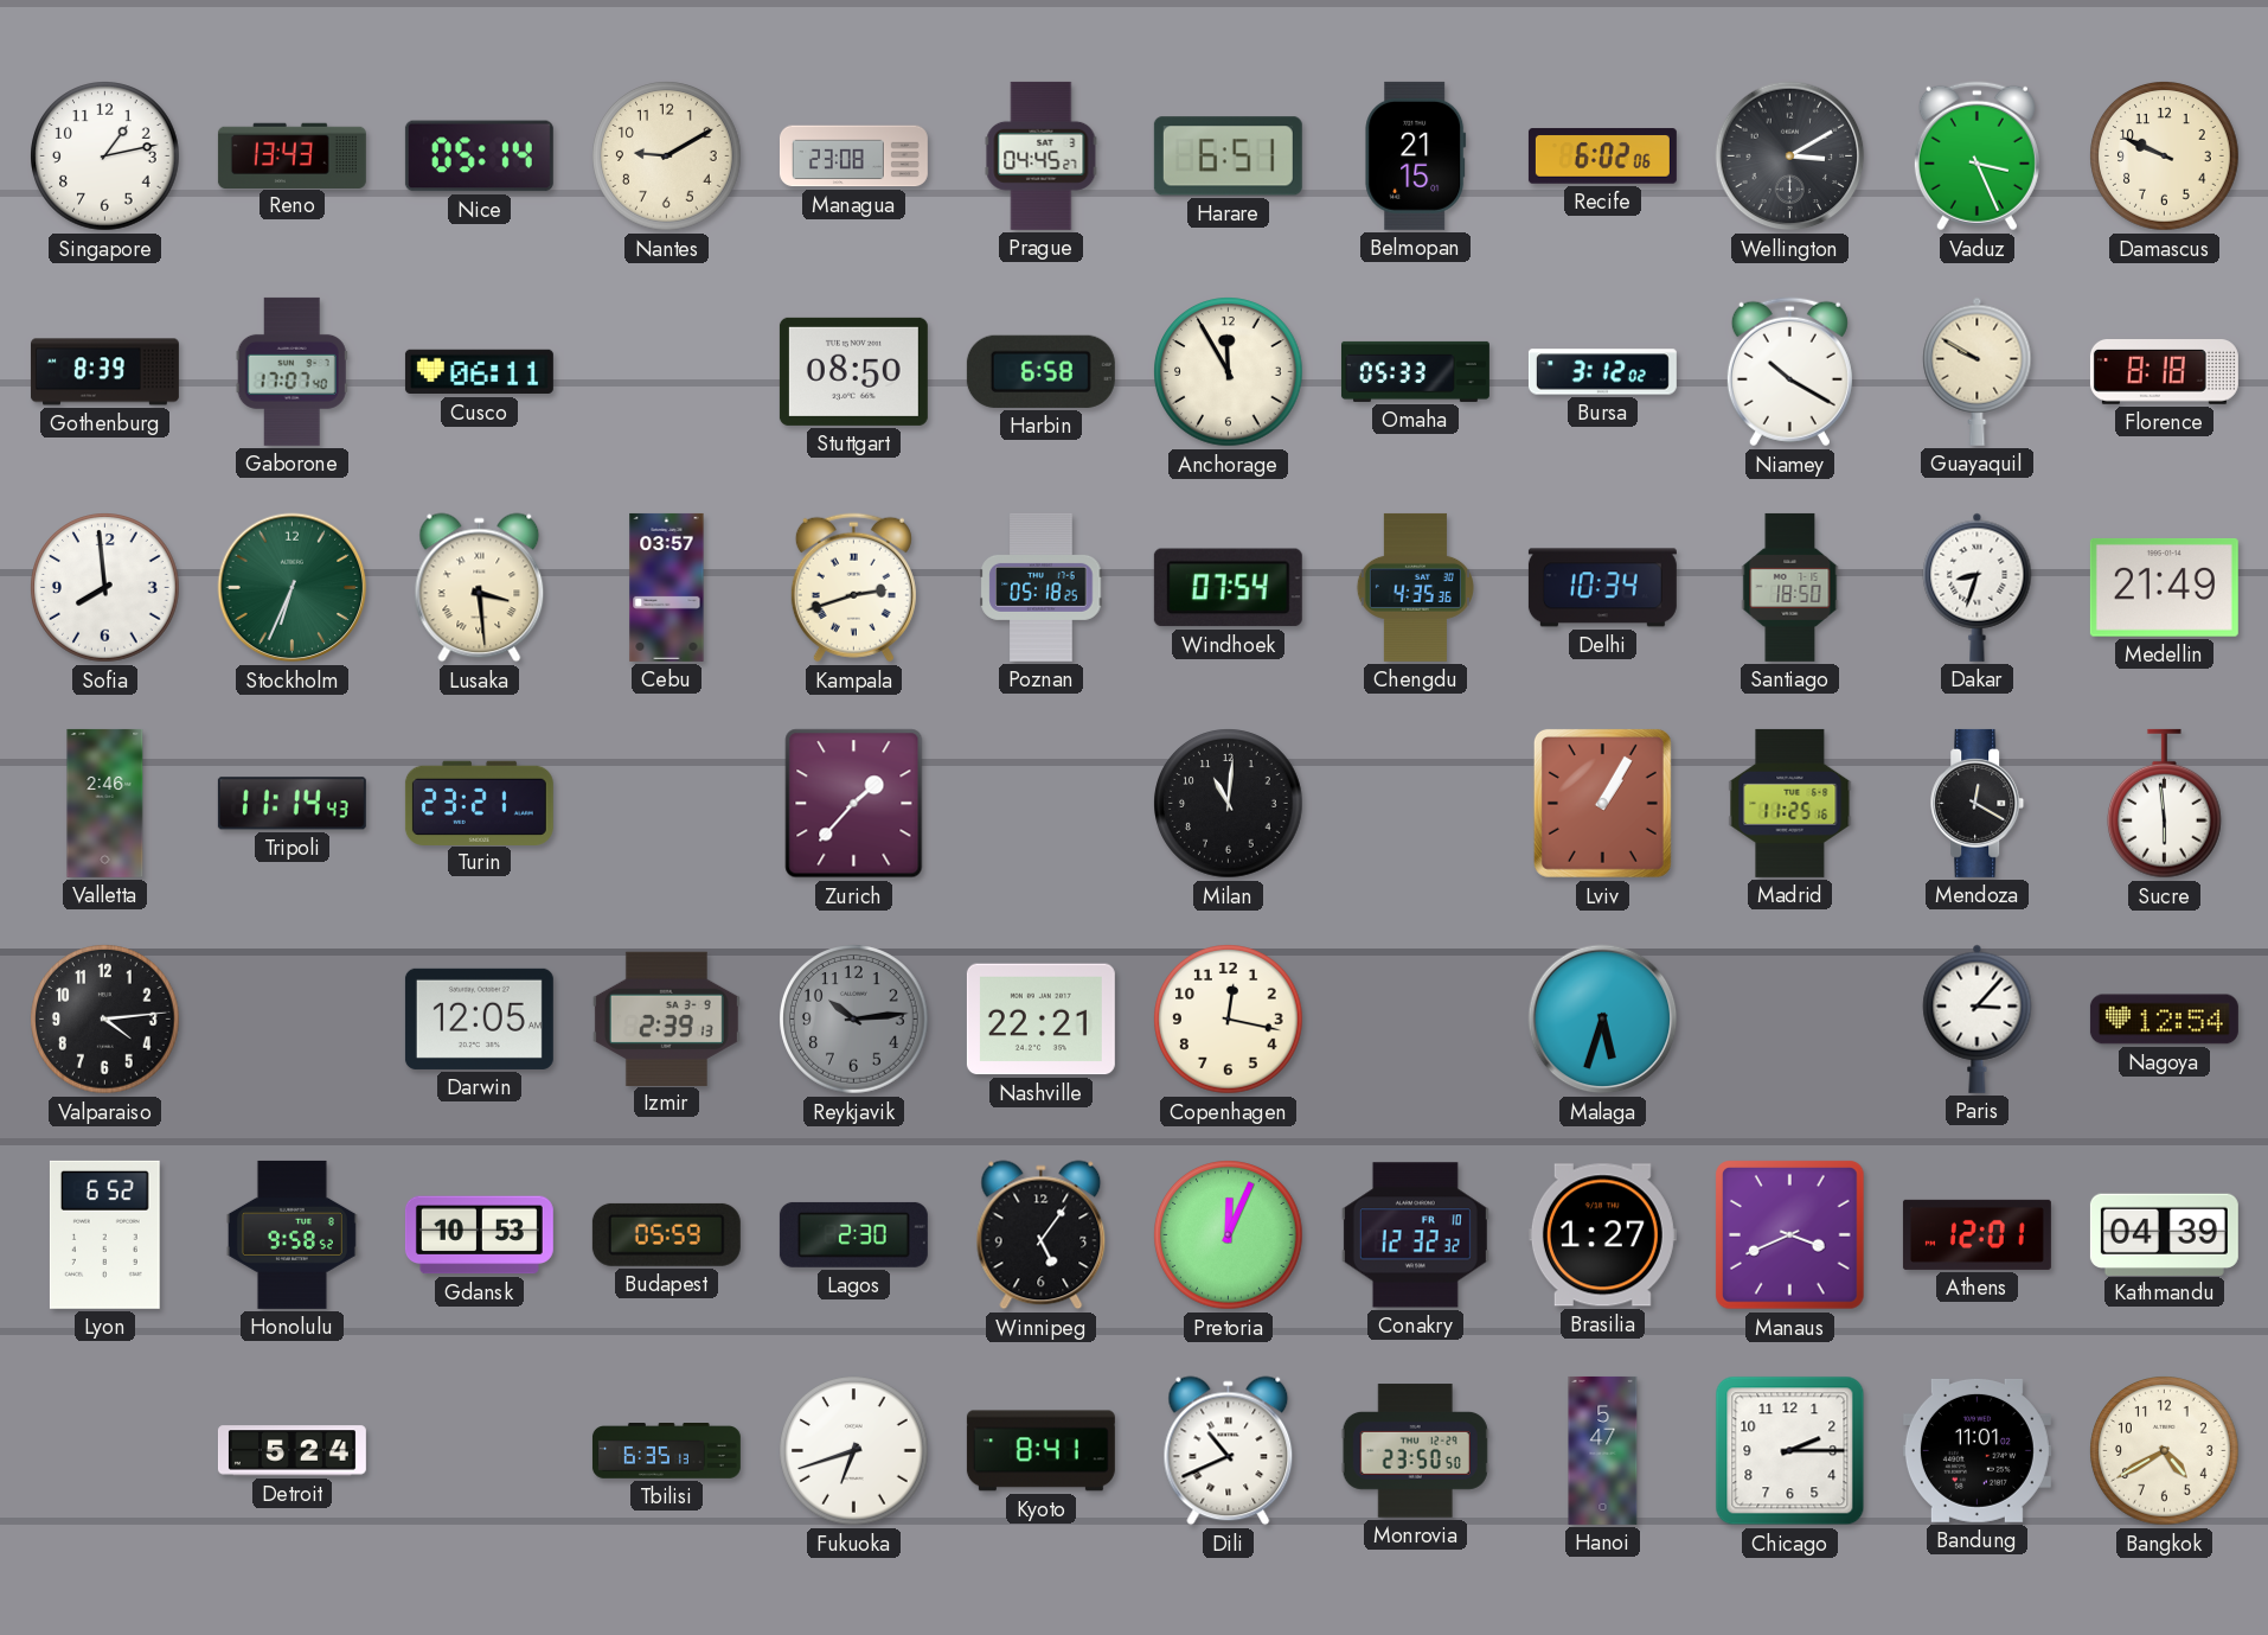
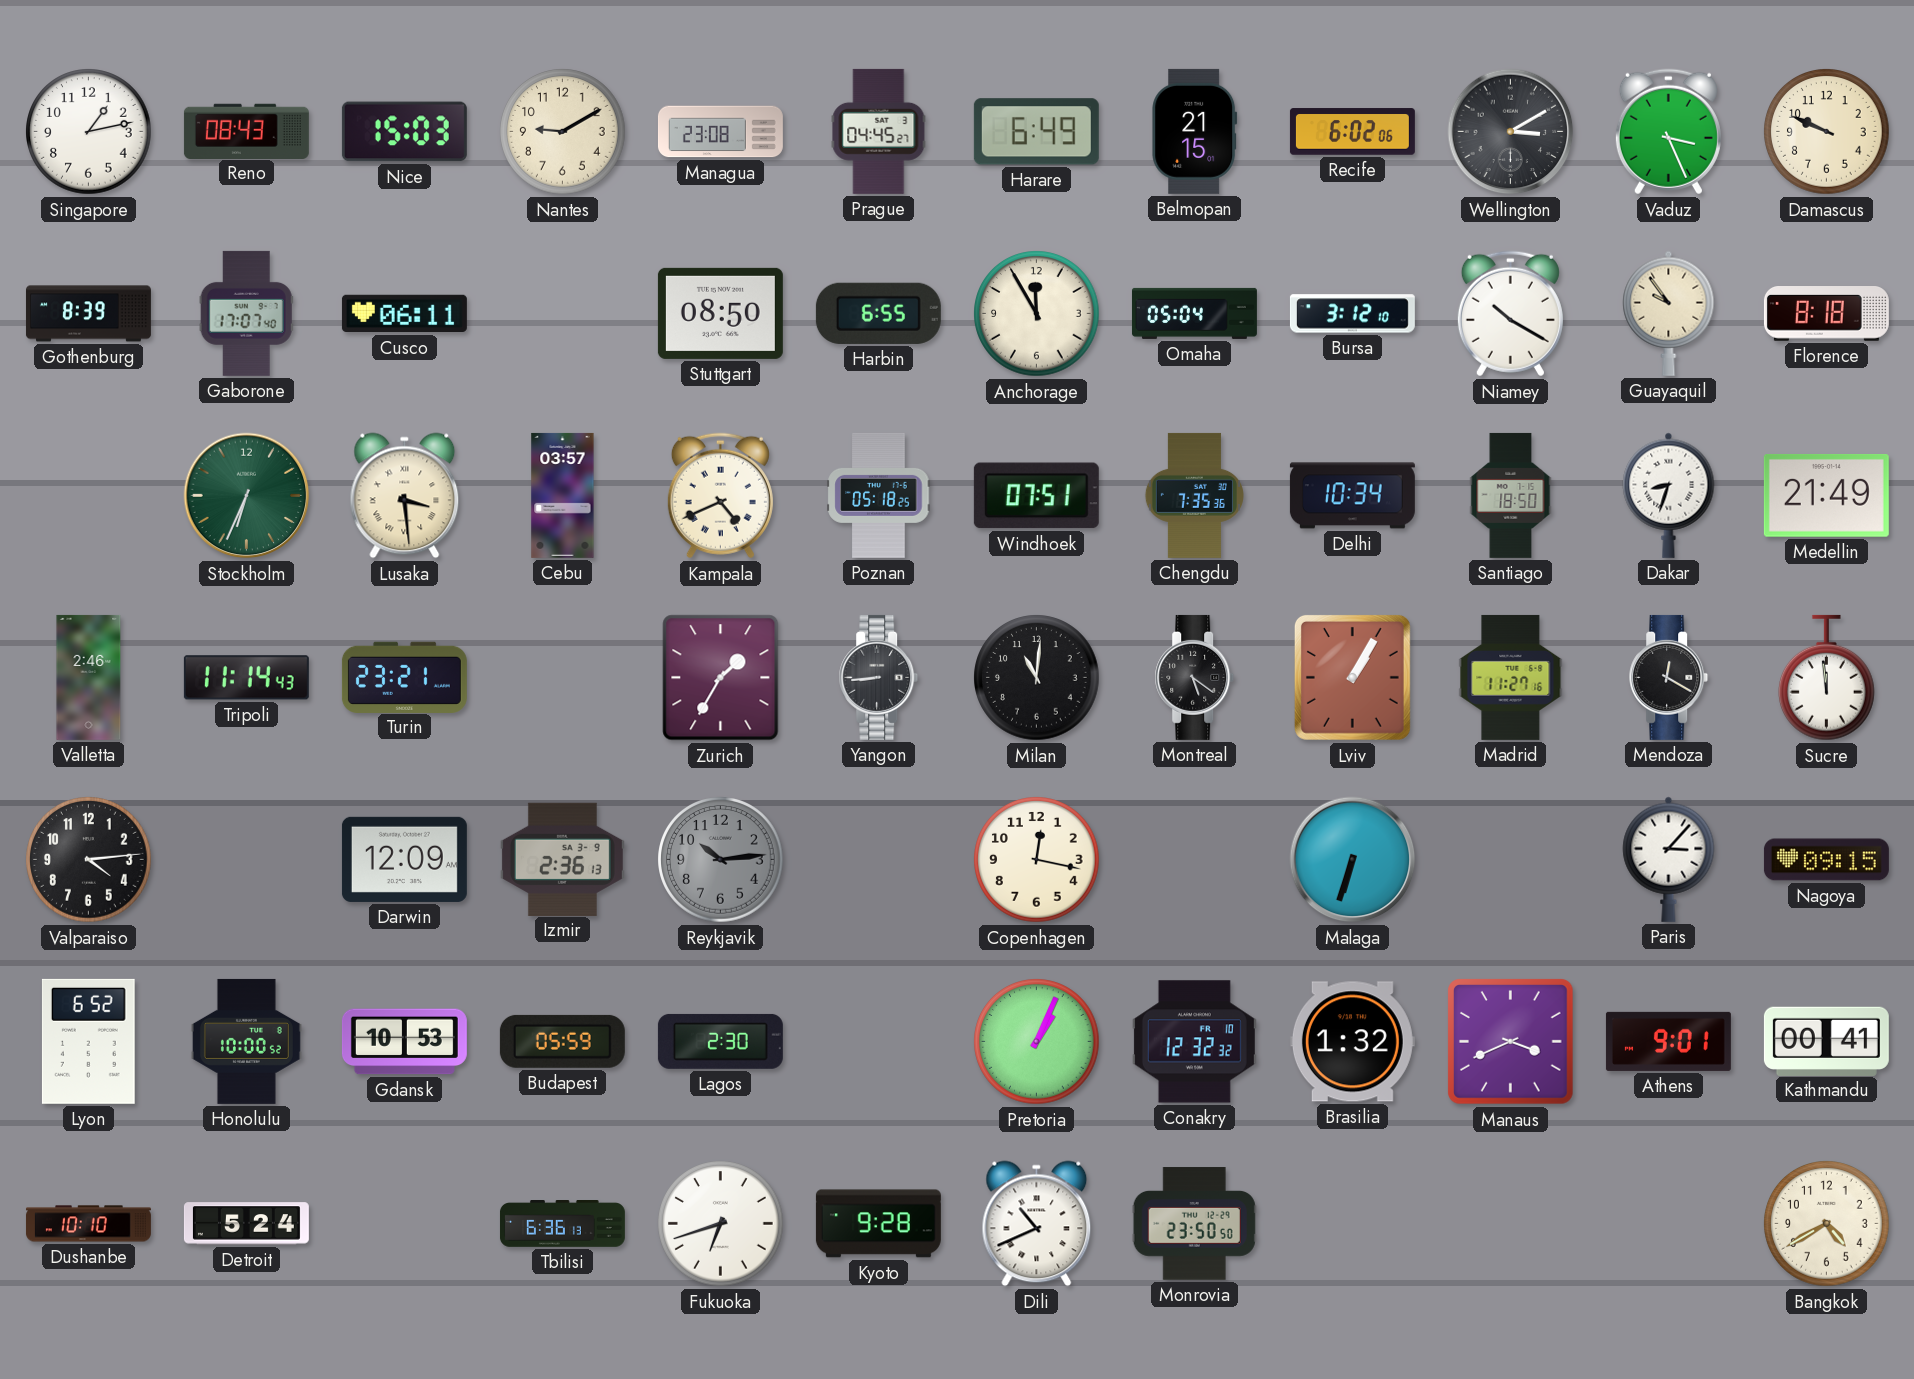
Reno: 13:43 -> 08:43 (246, 131)
Nice: 05:14 -> 15:03 (404, 132)
Harare: 6:51 -> 6:49 (1036, 132)
Harbin: 6:58 -> 6:55 (878, 313)
Omaha: 05:33 -> 05:04 (1194, 313)
Bursa: 3:12:02 -> 3:12:10 (1352, 314)
Guayaquil: 9:50 -> 9:54 (1669, 313)
Sofia: 7:59 -> none (105, 588)
Kampala: 2:42 -> 4:41 (720, 496)
Windhoek: 07:54 -> 07:51 (1036, 496)
Chengdu: 4:35 -> 7:35 (1194, 495)
Zurich: 1:37 -> 1:35 (721, 678)
Yangon: none -> 8:44 (879, 677)
Montreal: none -> 5:21 (1195, 677)
Madrid: 11:25 -> 11:27 (1511, 677)
Sucre: 5:59 -> 11:59 (1827, 678)
Darwin: 12:05 -> 12:09 (404, 859)
Izmir: 2:39 -> 2:36 (562, 859)
Nashville: 22:21 -> none (1040, 1020)
Malaga: 5:33 -> 6:33 (1353, 860)
Nagoya: 12:54 -> 09:15 (1826, 860)
Honolulu: 9:58 -> 10:00 (246, 1041)
Winnipeg: 5:06 -> none (1042, 1235)
Pretoria: 12:04 -> 1:04 (1037, 1042)
Brasilia: 1:27 -> 1:32 (1352, 1042)
Athens: 12:01 -> 9:01 (1668, 1041)
Kathmandu: 04:39 -> 00:41 (1826, 1041)
Dushanbe: none -> 10:10 (88, 1224)
Tbilisi: 6:35 -> 6:36 (562, 1224)
Kyoto: 8:41 -> 9:28 (878, 1224)
Hanoi: 5:47 -> none (1603, 1450)
Chicago: 2:15 -> none (1790, 1451)
Bandung: 11:01 -> none (1977, 1450)
